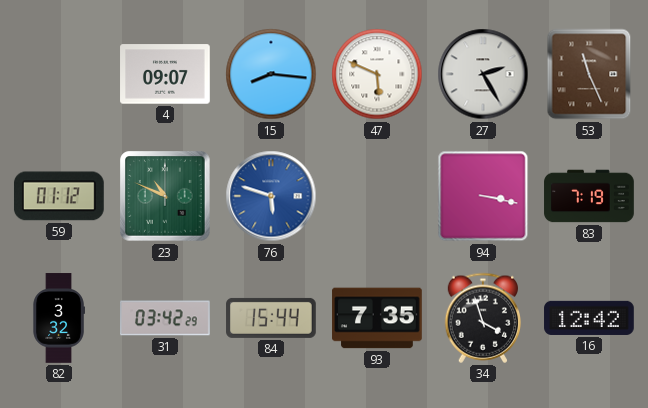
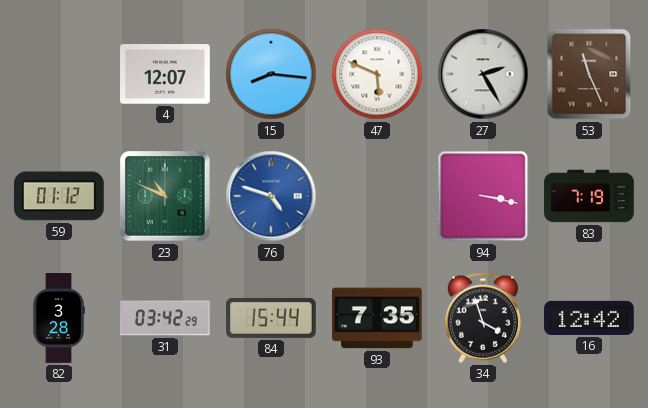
4: 09:07 -> 12:07 (165, 74)
76: 5:48 -> 4:48 (271, 196)
82: 3:32 -> 3:28 (59, 318)
